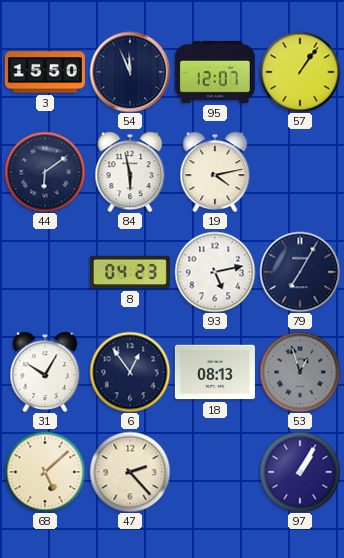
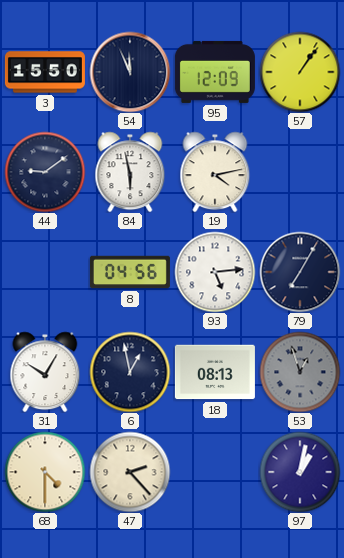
95: 12:07 -> 12:09 (215, 72)
44: 6:09 -> 9:09 (45, 172)
8: 04:23 -> 04:56 (130, 272)
93: 5:13 -> 5:14 (215, 272)
6: 12:54 -> 12:58 (130, 372)
68: 5:08 -> 4:30 (45, 472)
97: 1:05 -> 1:02 (300, 472)
